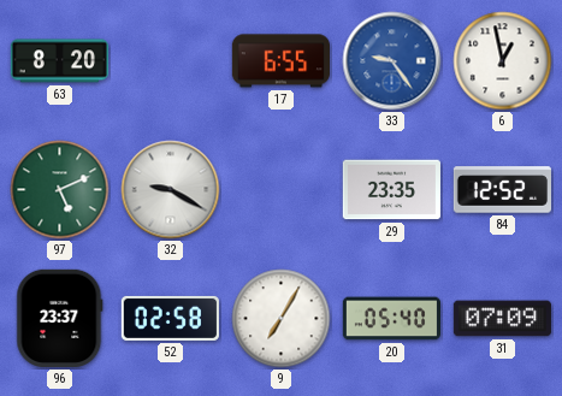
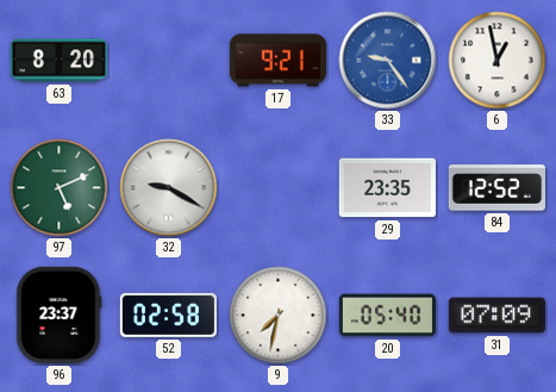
17: 6:55 -> 9:21 (277, 61)
9: 7:05 -> 7:32 (279, 316)
